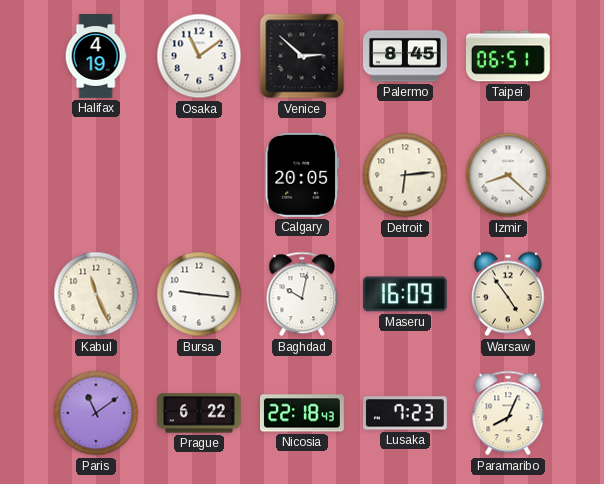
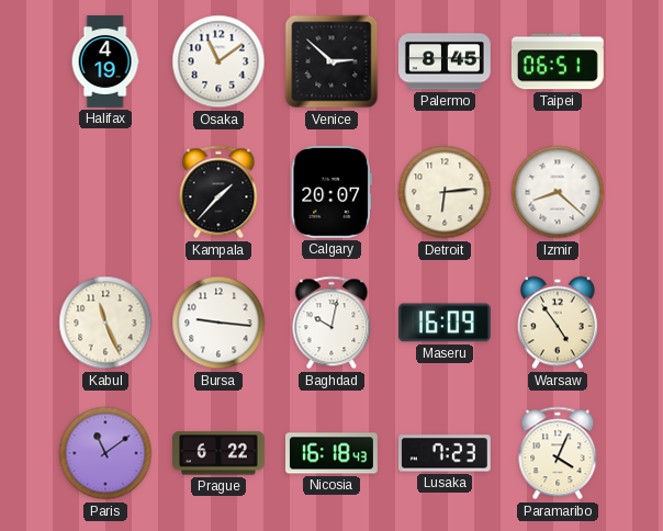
Kampala: none -> 1:37 (218, 192)
Calgary: 20:05 -> 20:07 (332, 192)
Nicosia: 22:18 -> 16:18 (333, 453)
Paramaribo: 8:04 -> 4:04 (558, 453)
